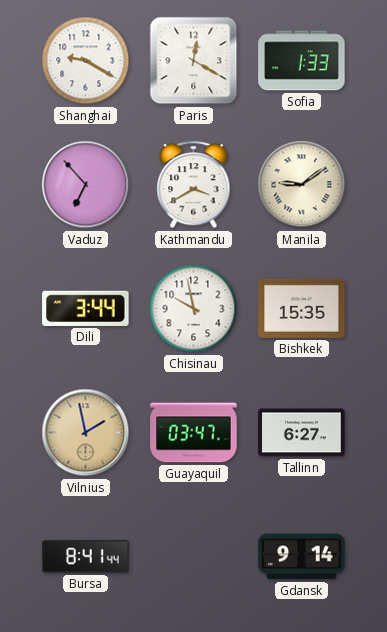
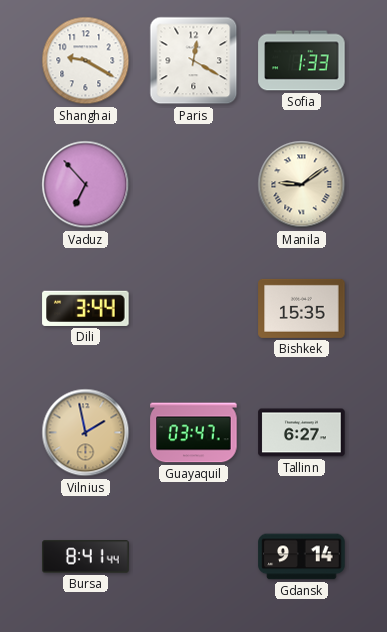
Kathmandu: 3:40 -> none (194, 185)
Chisinau: 9:58 -> none (194, 309)
